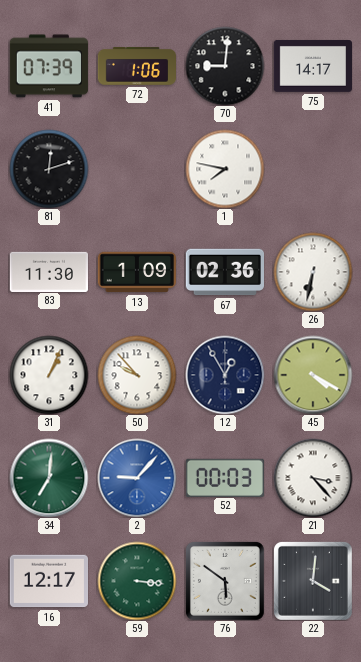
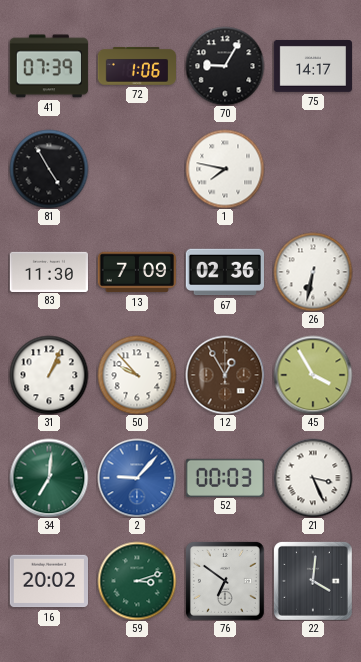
70: 9:01 -> 9:05 (225, 66)
81: 12:12 -> 4:55 (49, 169)
13: 1:09 -> 7:09 (136, 272)
12 dial: navy -> brown (225, 375)
45: 4:20 -> 3:55 (313, 375)
21: 3:23 -> 3:26 (313, 478)
16: 12:17 -> 20:02 (48, 581)
59: 3:16 -> 3:12 (137, 581)
76: 5:51 -> 6:51 (225, 581)
